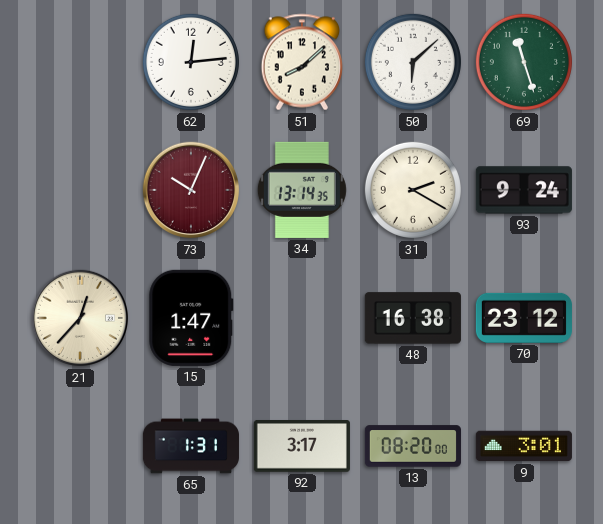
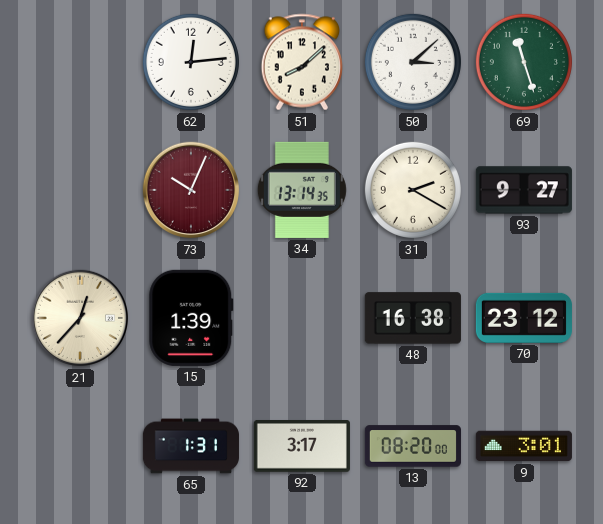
50: 6:08 -> 3:08 (413, 62)
93: 9:24 -> 9:27 (524, 190)
15: 1:47 -> 1:39 (191, 318)
